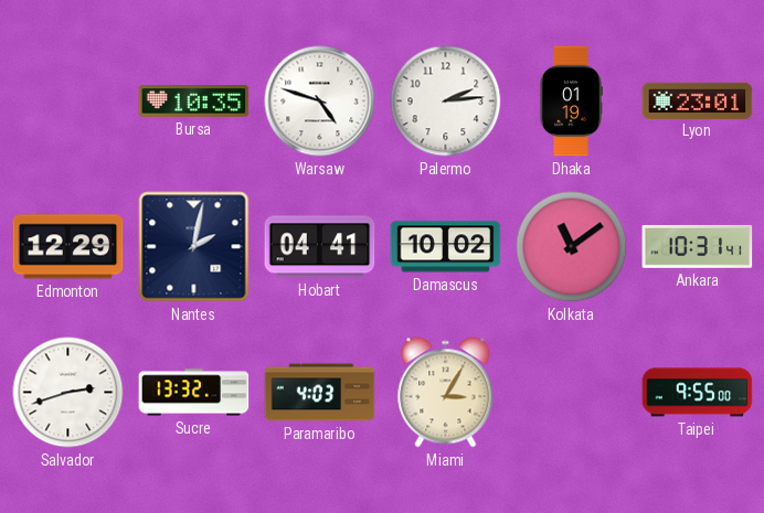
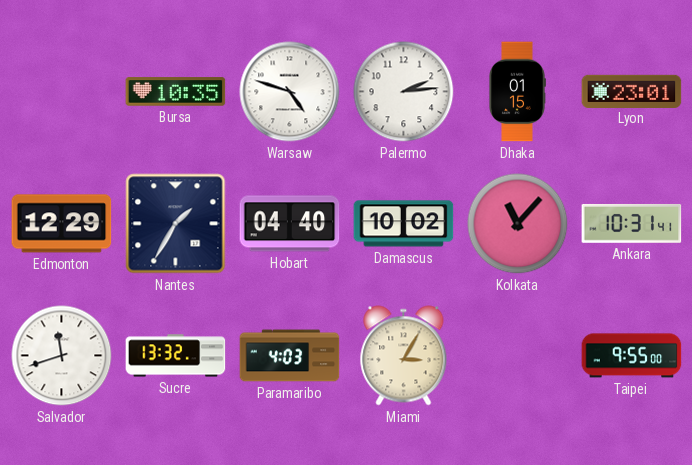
Dhaka: 01:19 -> 01:15 (517, 92)
Nantes: 2:02 -> 1:35 (176, 224)
Hobart: 04:41 -> 04:40 (290, 224)
Kolkata: 11:09 -> 11:07 (518, 224)
Salvador: 2:42 -> 11:42 (62, 356)
